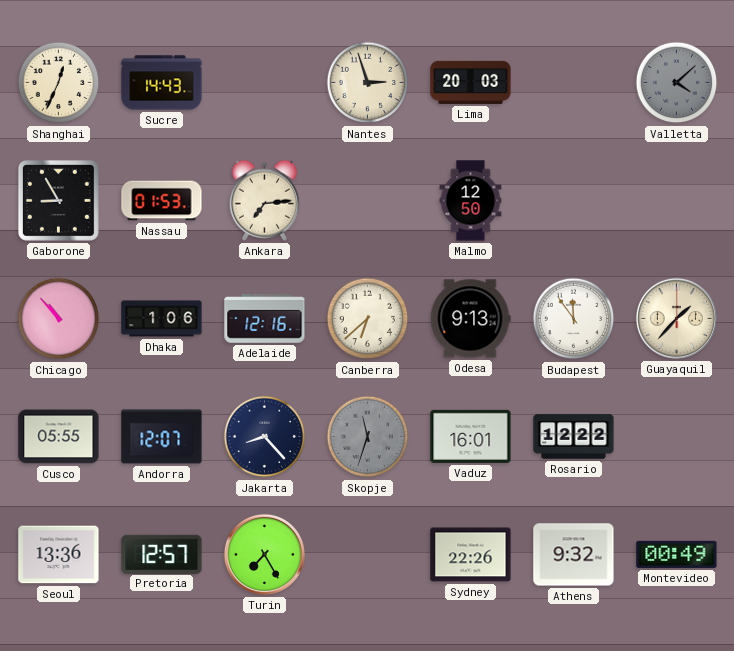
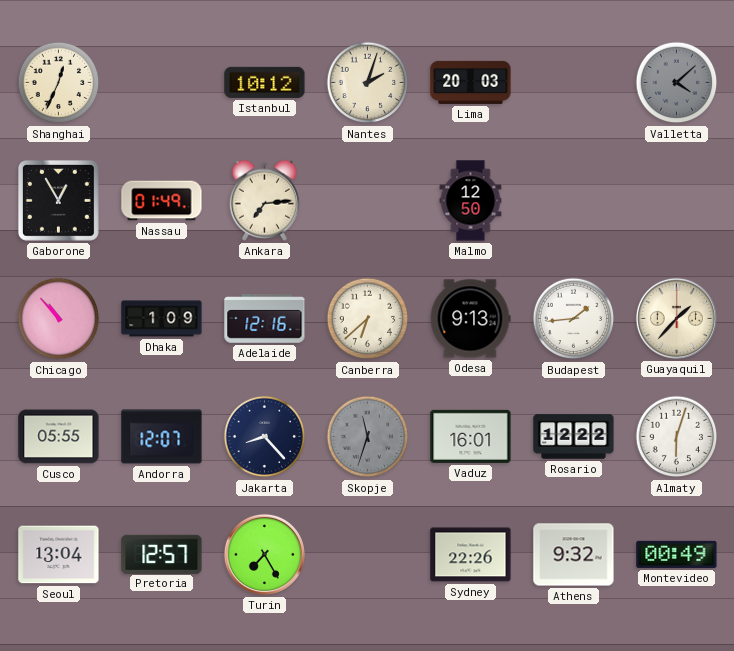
Sucre: 14:43 -> none (162, 83)
Istanbul: none -> 10:12 (265, 82)
Nantes: 2:57 -> 2:03 (368, 83)
Gaborone: 8:55 -> 12:55 (58, 200)
Nassau: 01:53 -> 01:49 (162, 201)
Dhaka: 1:06 -> 1:09 (162, 319)
Budapest: 11:54 -> 1:44 (574, 319)
Almaty: none -> 6:03 (677, 437)
Seoul: 13:36 -> 13:04 (59, 555)
